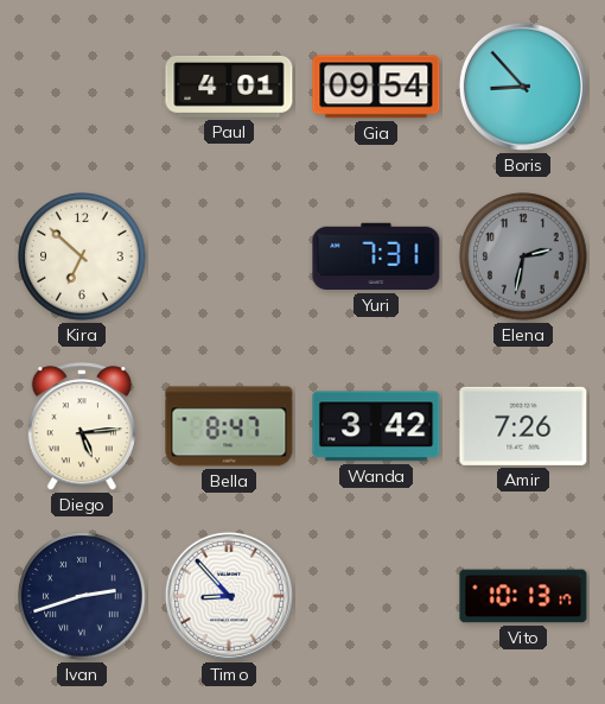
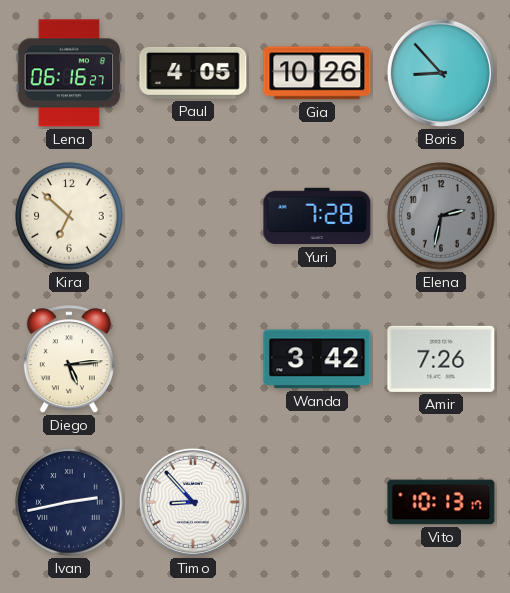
Lena: none -> 06:16 (69, 73)
Paul: 4:01 -> 4:05 (193, 73)
Gia: 09:54 -> 10:26 (317, 73)
Yuri: 7:31 -> 7:28 (317, 216)
Bella: 8:47 -> none (229, 426)
Ivan: 2:42 -> 2:43 (69, 502)
